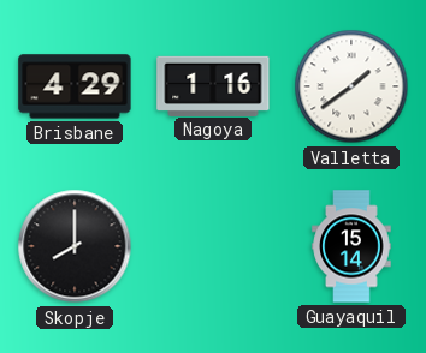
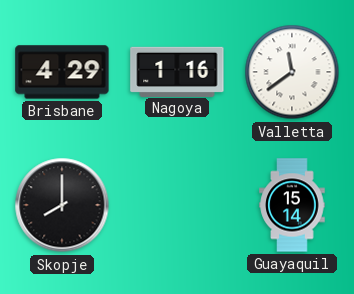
Valletta: 1:39 -> 11:39 (292, 72)
